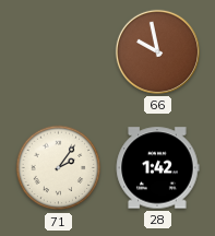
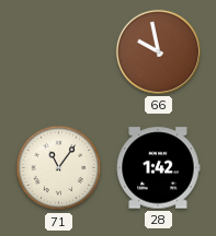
71: 2:06 -> 11:06 (59, 168)
